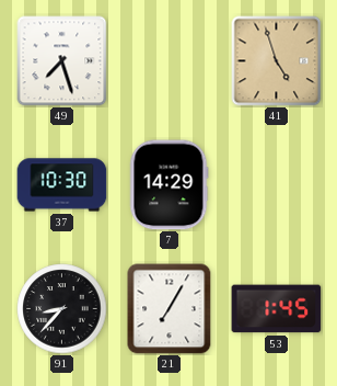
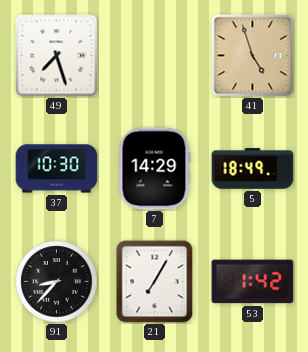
5: none -> 18:49 (253, 169)
53: 1:45 -> 1:42 (253, 282)
